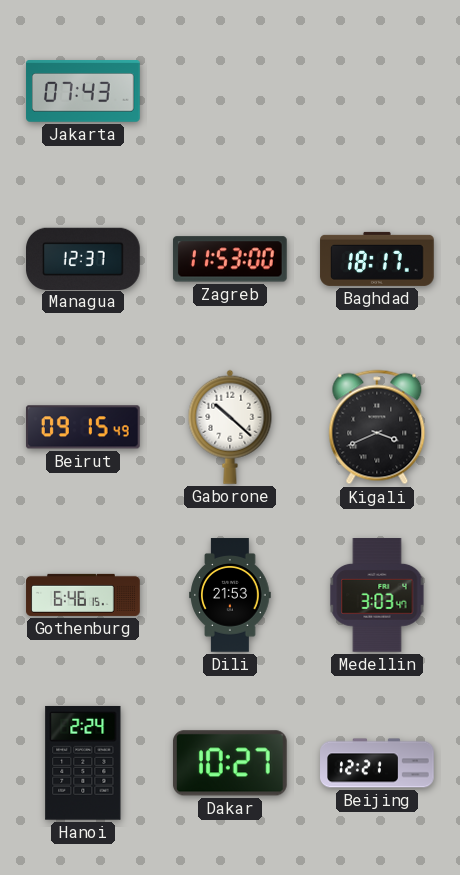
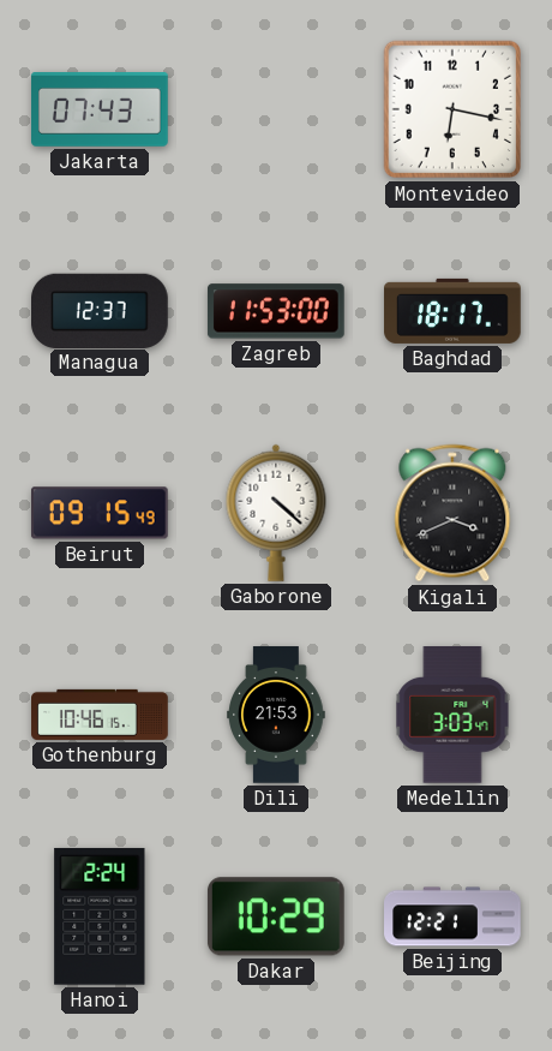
Montevideo: none -> 6:17 (452, 109)
Gaborone: 10:22 -> 4:22 (276, 513)
Gothenburg: 6:46 -> 10:46 (100, 715)
Dakar: 10:27 -> 10:29 (276, 916)
